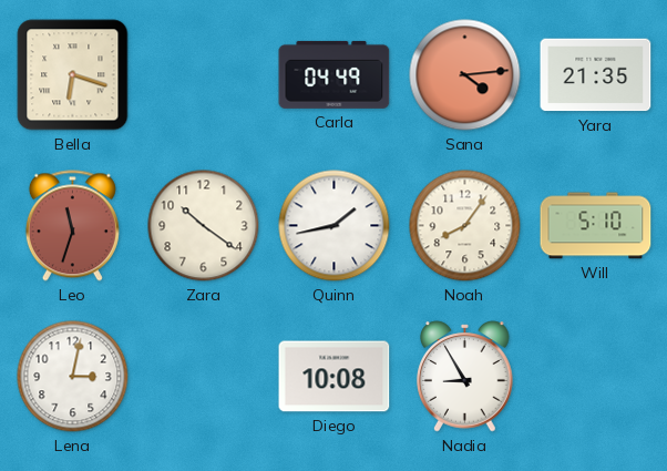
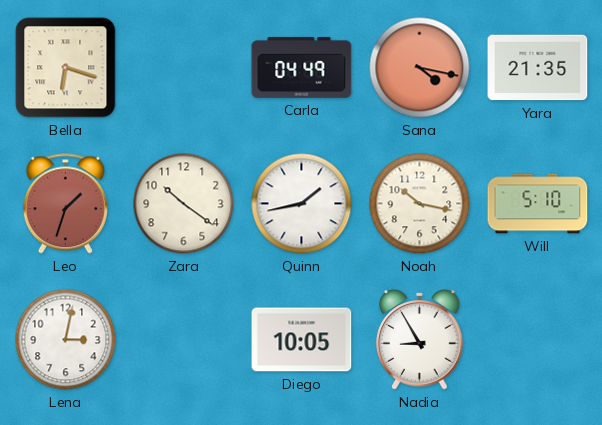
Sana: 4:14 -> 4:17 (420, 68)
Leo: 11:33 -> 1:33 (65, 204)
Noah: 8:06 -> 10:17 (420, 204)
Diego: 10:08 -> 10:05 (302, 340)
